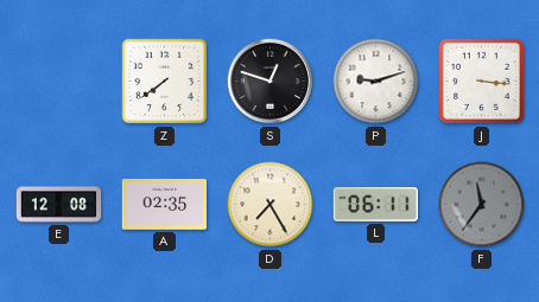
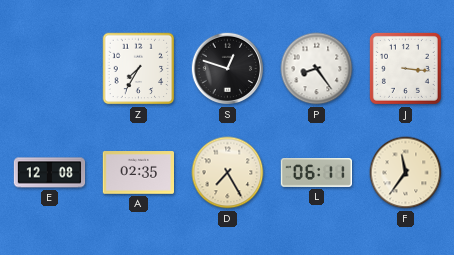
Z: 7:39 -> 7:35 (139, 69)
P: 9:12 -> 8:24 (317, 69)
F dial: grey -> cream (406, 173)
